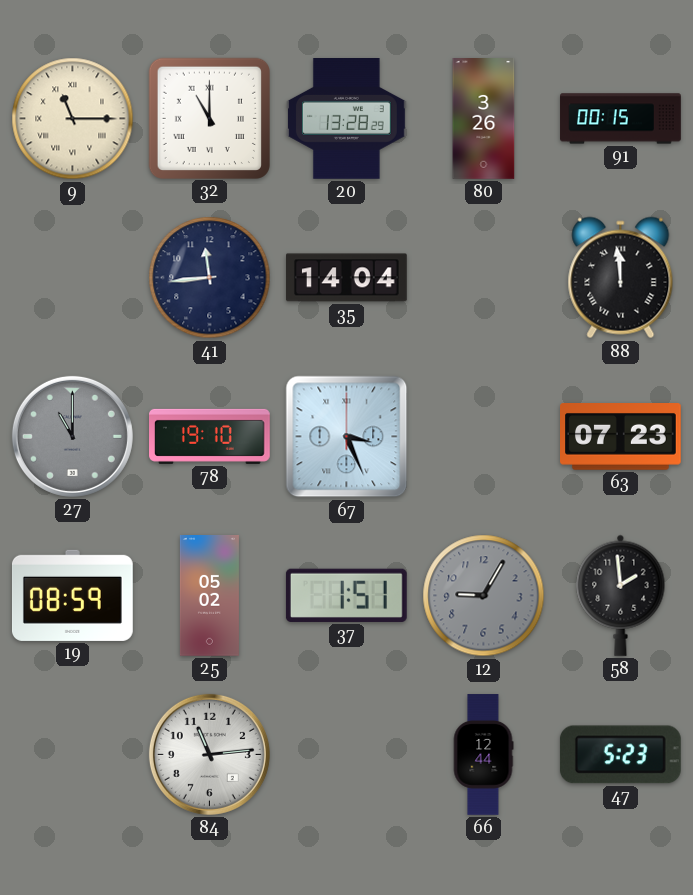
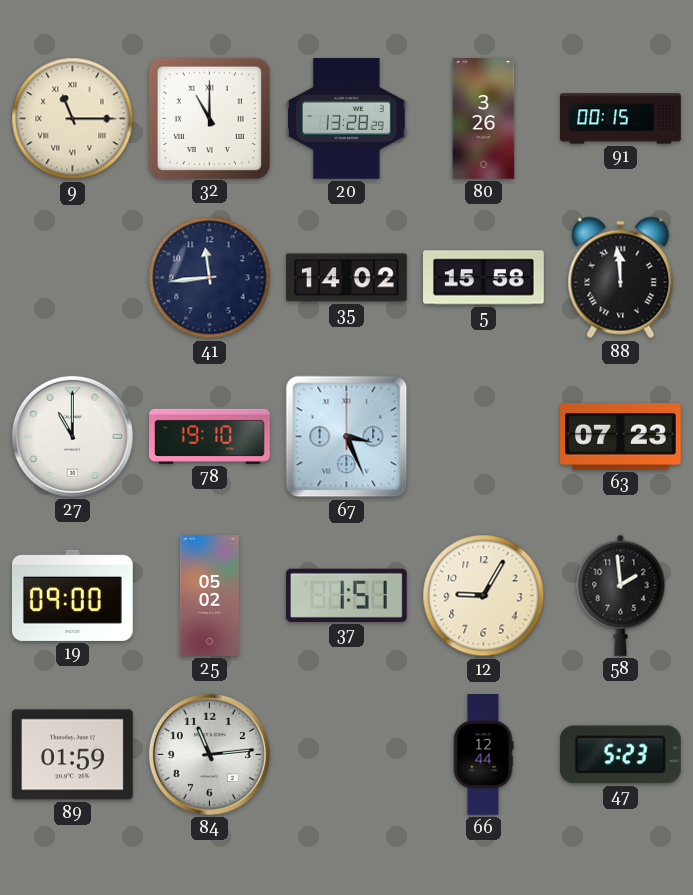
35: 14:04 -> 14:02 (347, 278)
5: none -> 15:58 (484, 278)
27 dial: grey -> white (72, 436)
19: 08:59 -> 09:00 (72, 595)
12 dial: grey -> cream (484, 596)
89: none -> 01:59 (72, 755)
